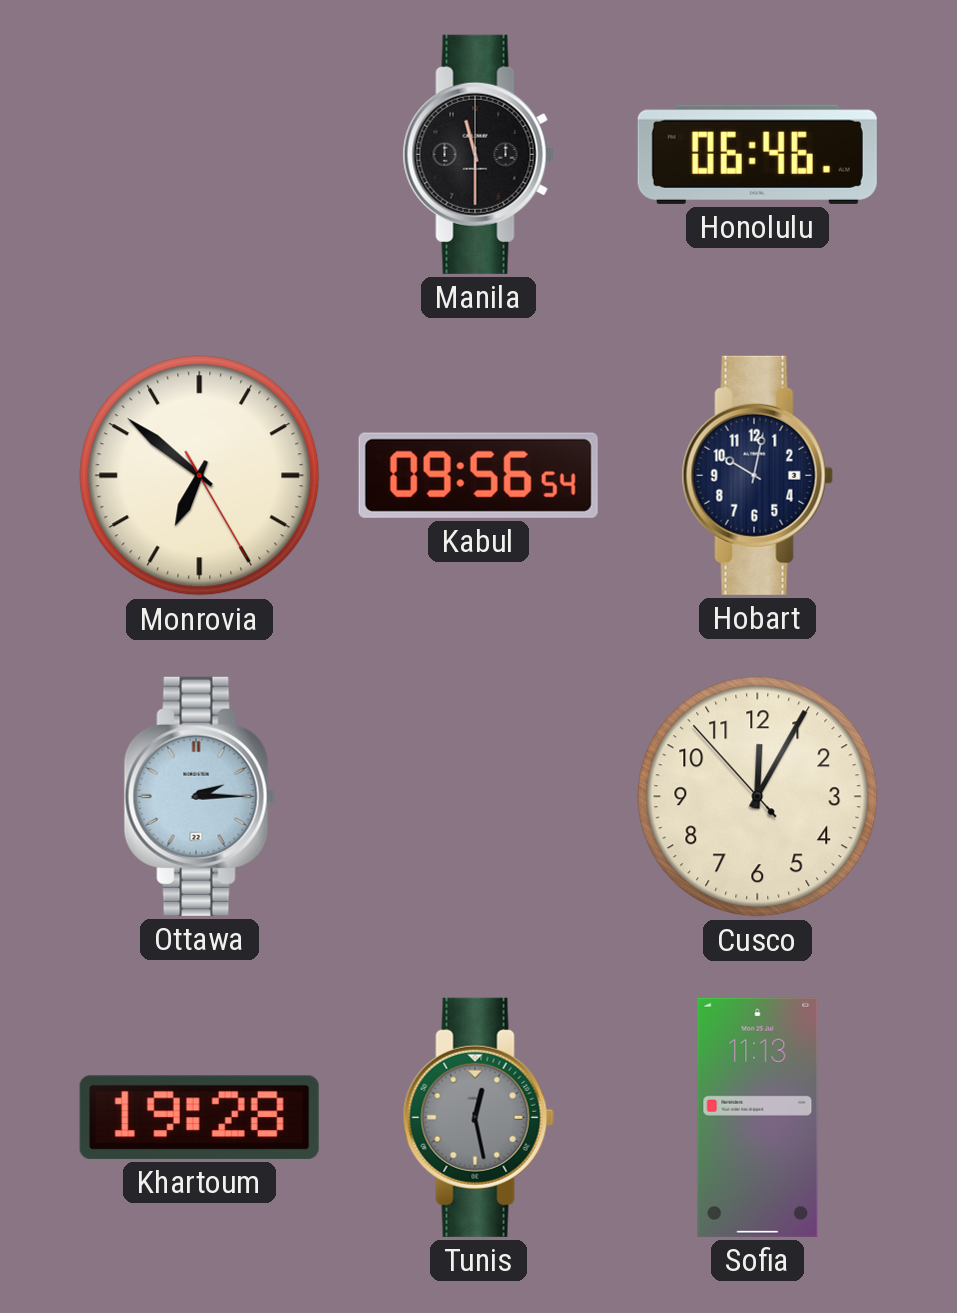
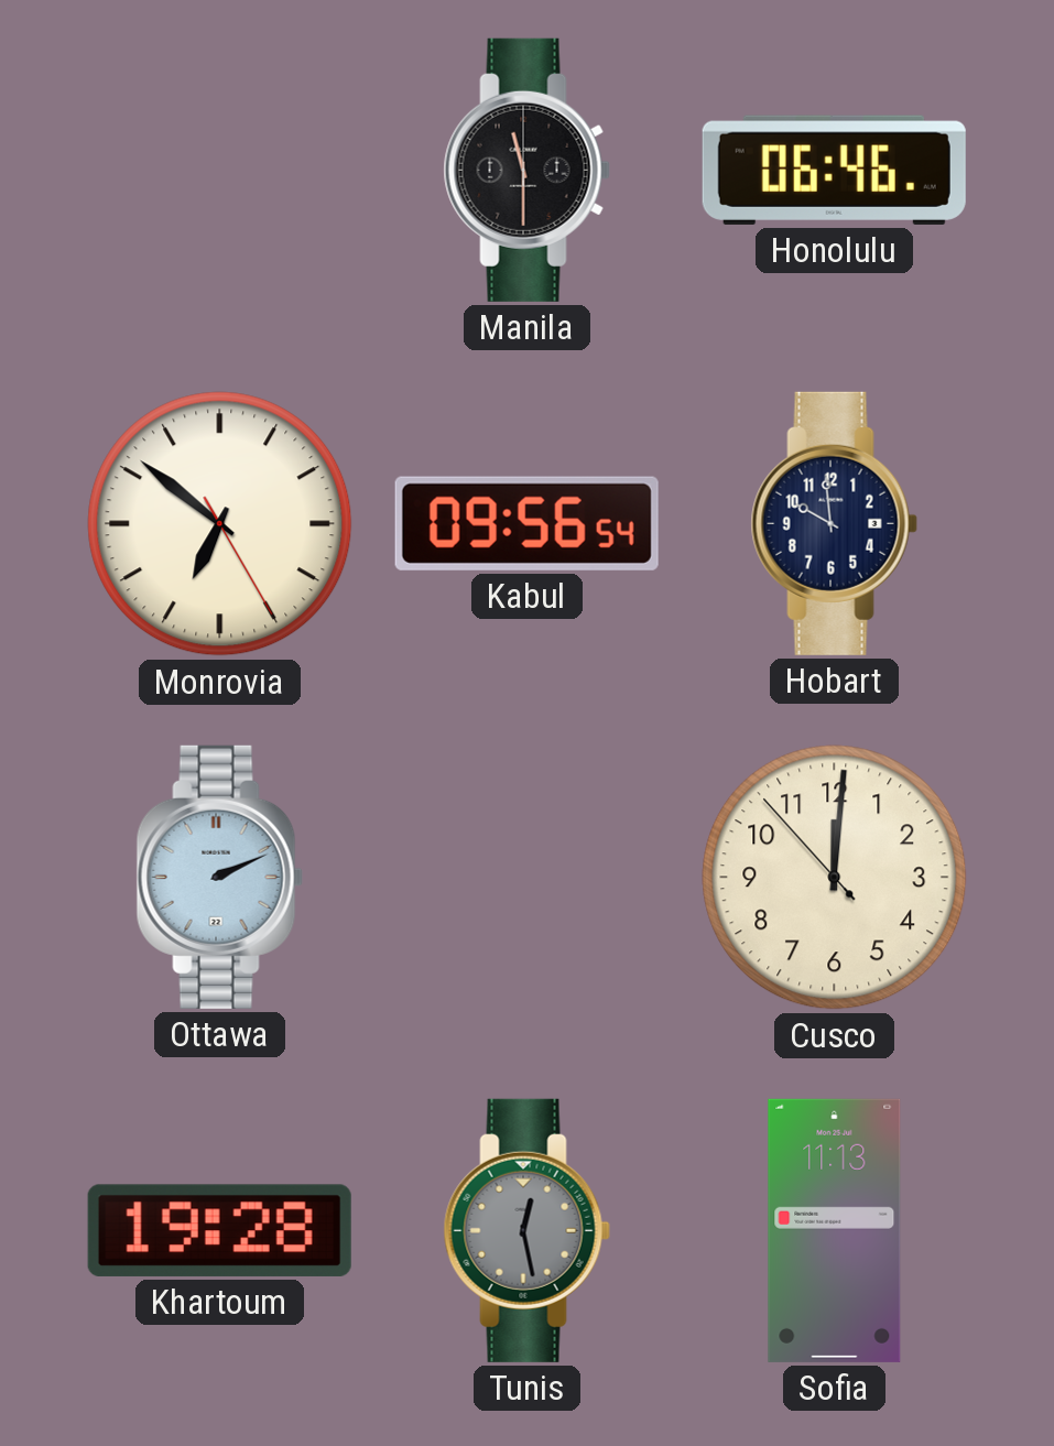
Hobart: 10:02 -> 9:59 (834, 523)
Ottawa: 2:15 -> 2:11 (219, 877)
Cusco: 12:04 -> 12:00 (835, 878)
